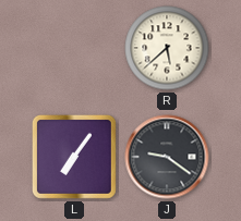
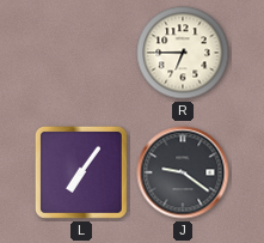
R: 5:38 -> 6:45 (183, 53)
